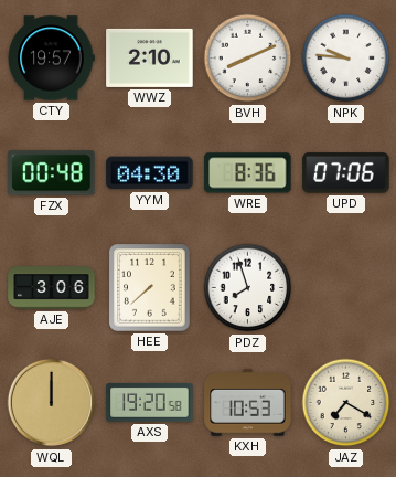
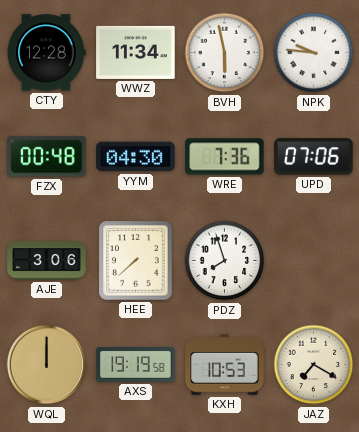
CTY: 19:57 -> 12:28 (46, 53)
WWZ: 2:10 -> 11:34 (136, 52)
BVH: 8:11 -> 5:58 (225, 53)
WRE: 8:36 -> 7:36 (225, 157)
AXS: 19:20 -> 19:19 (136, 365)
